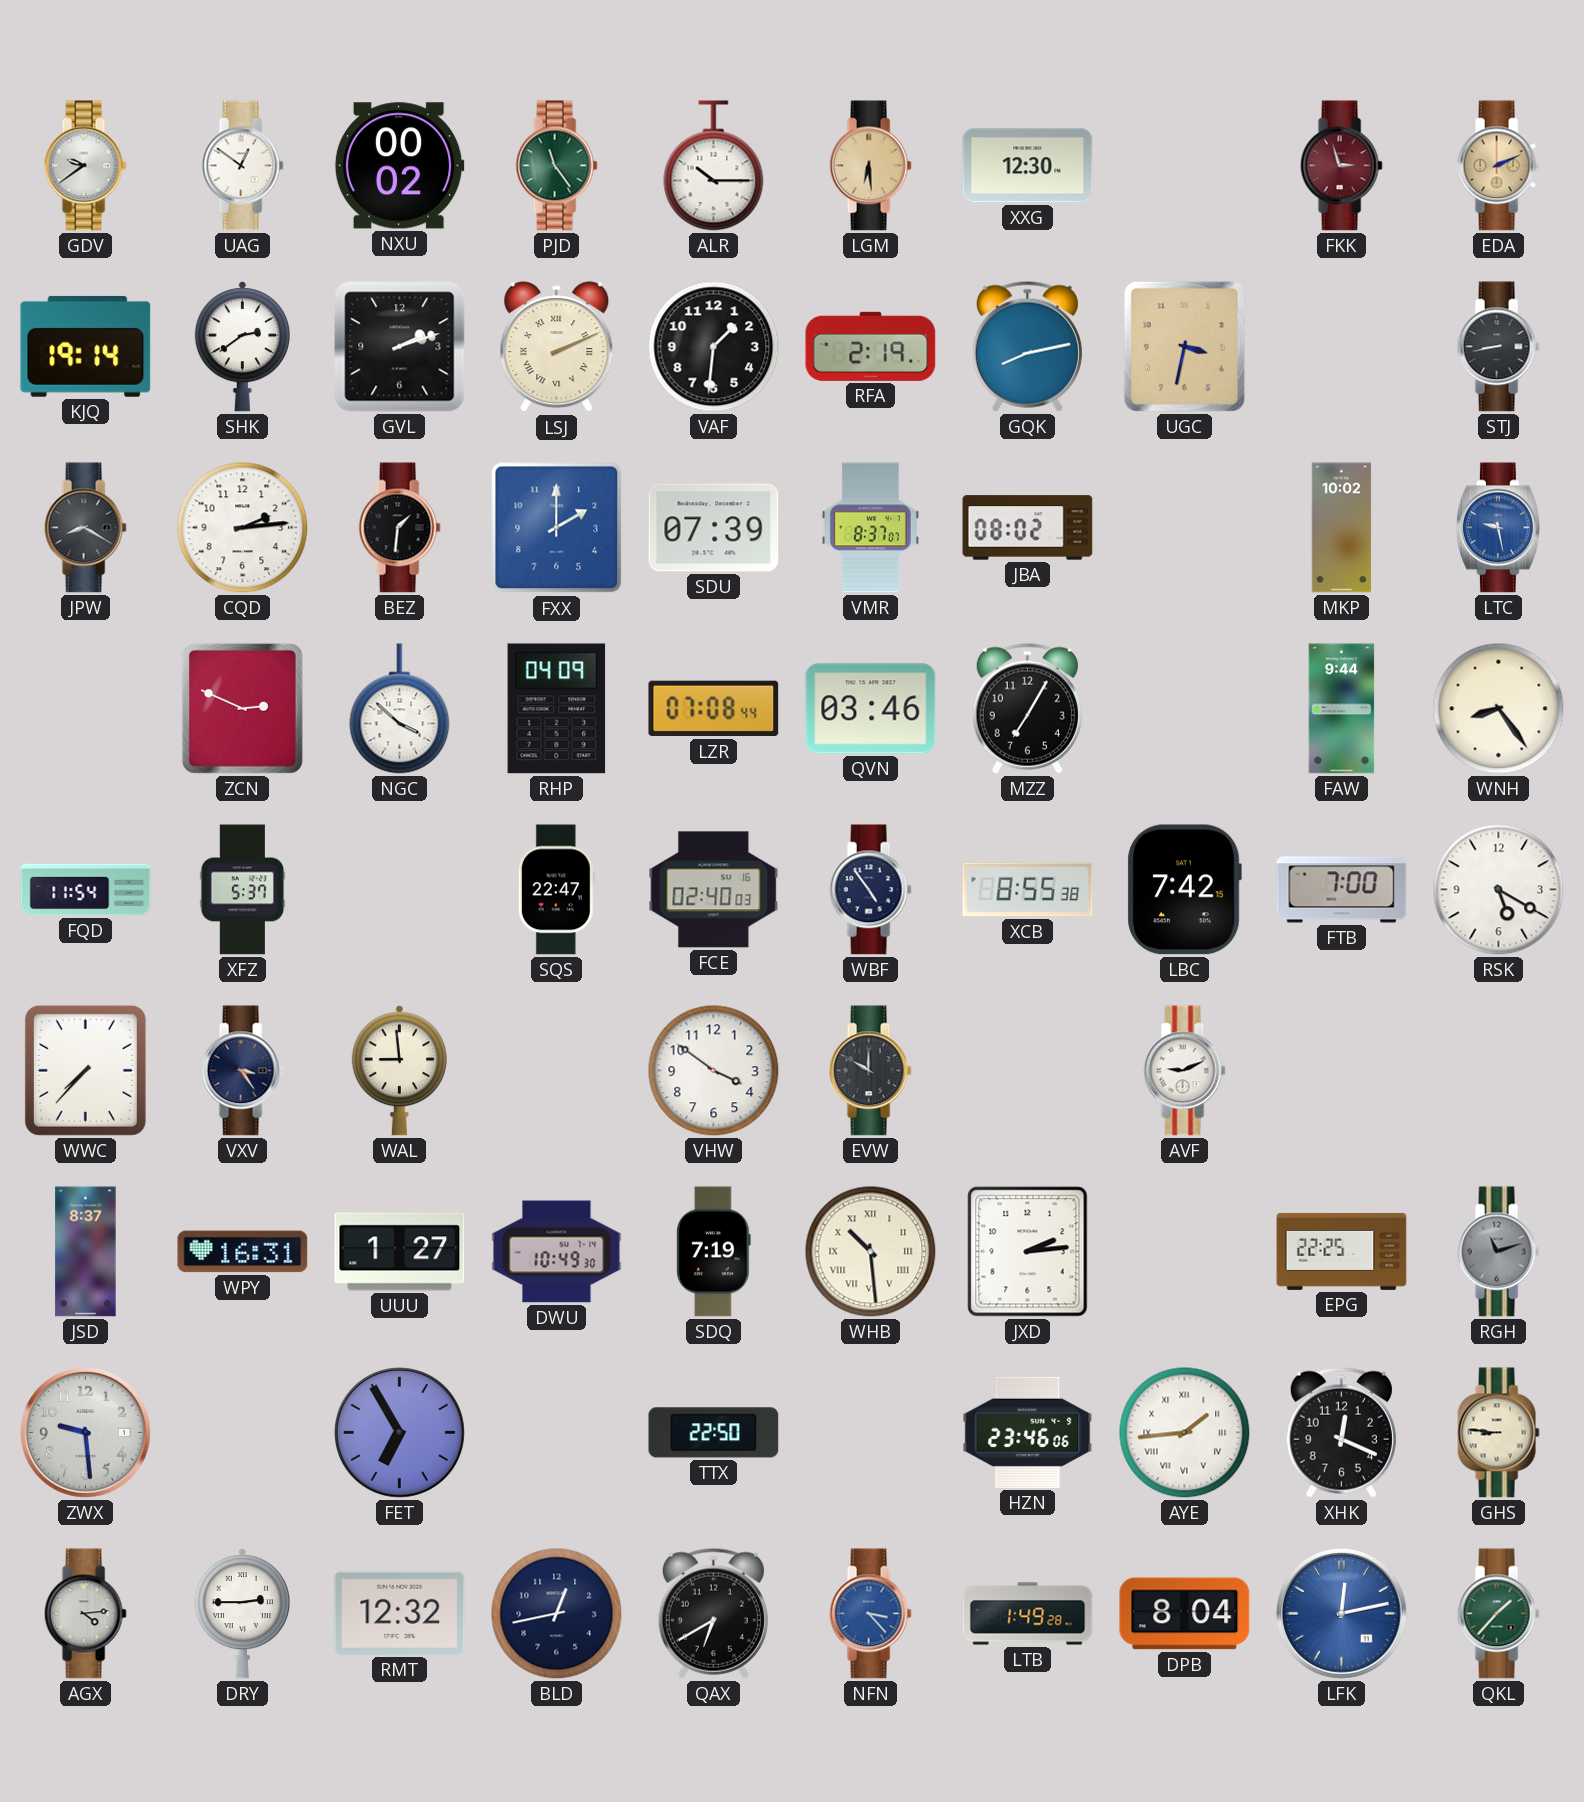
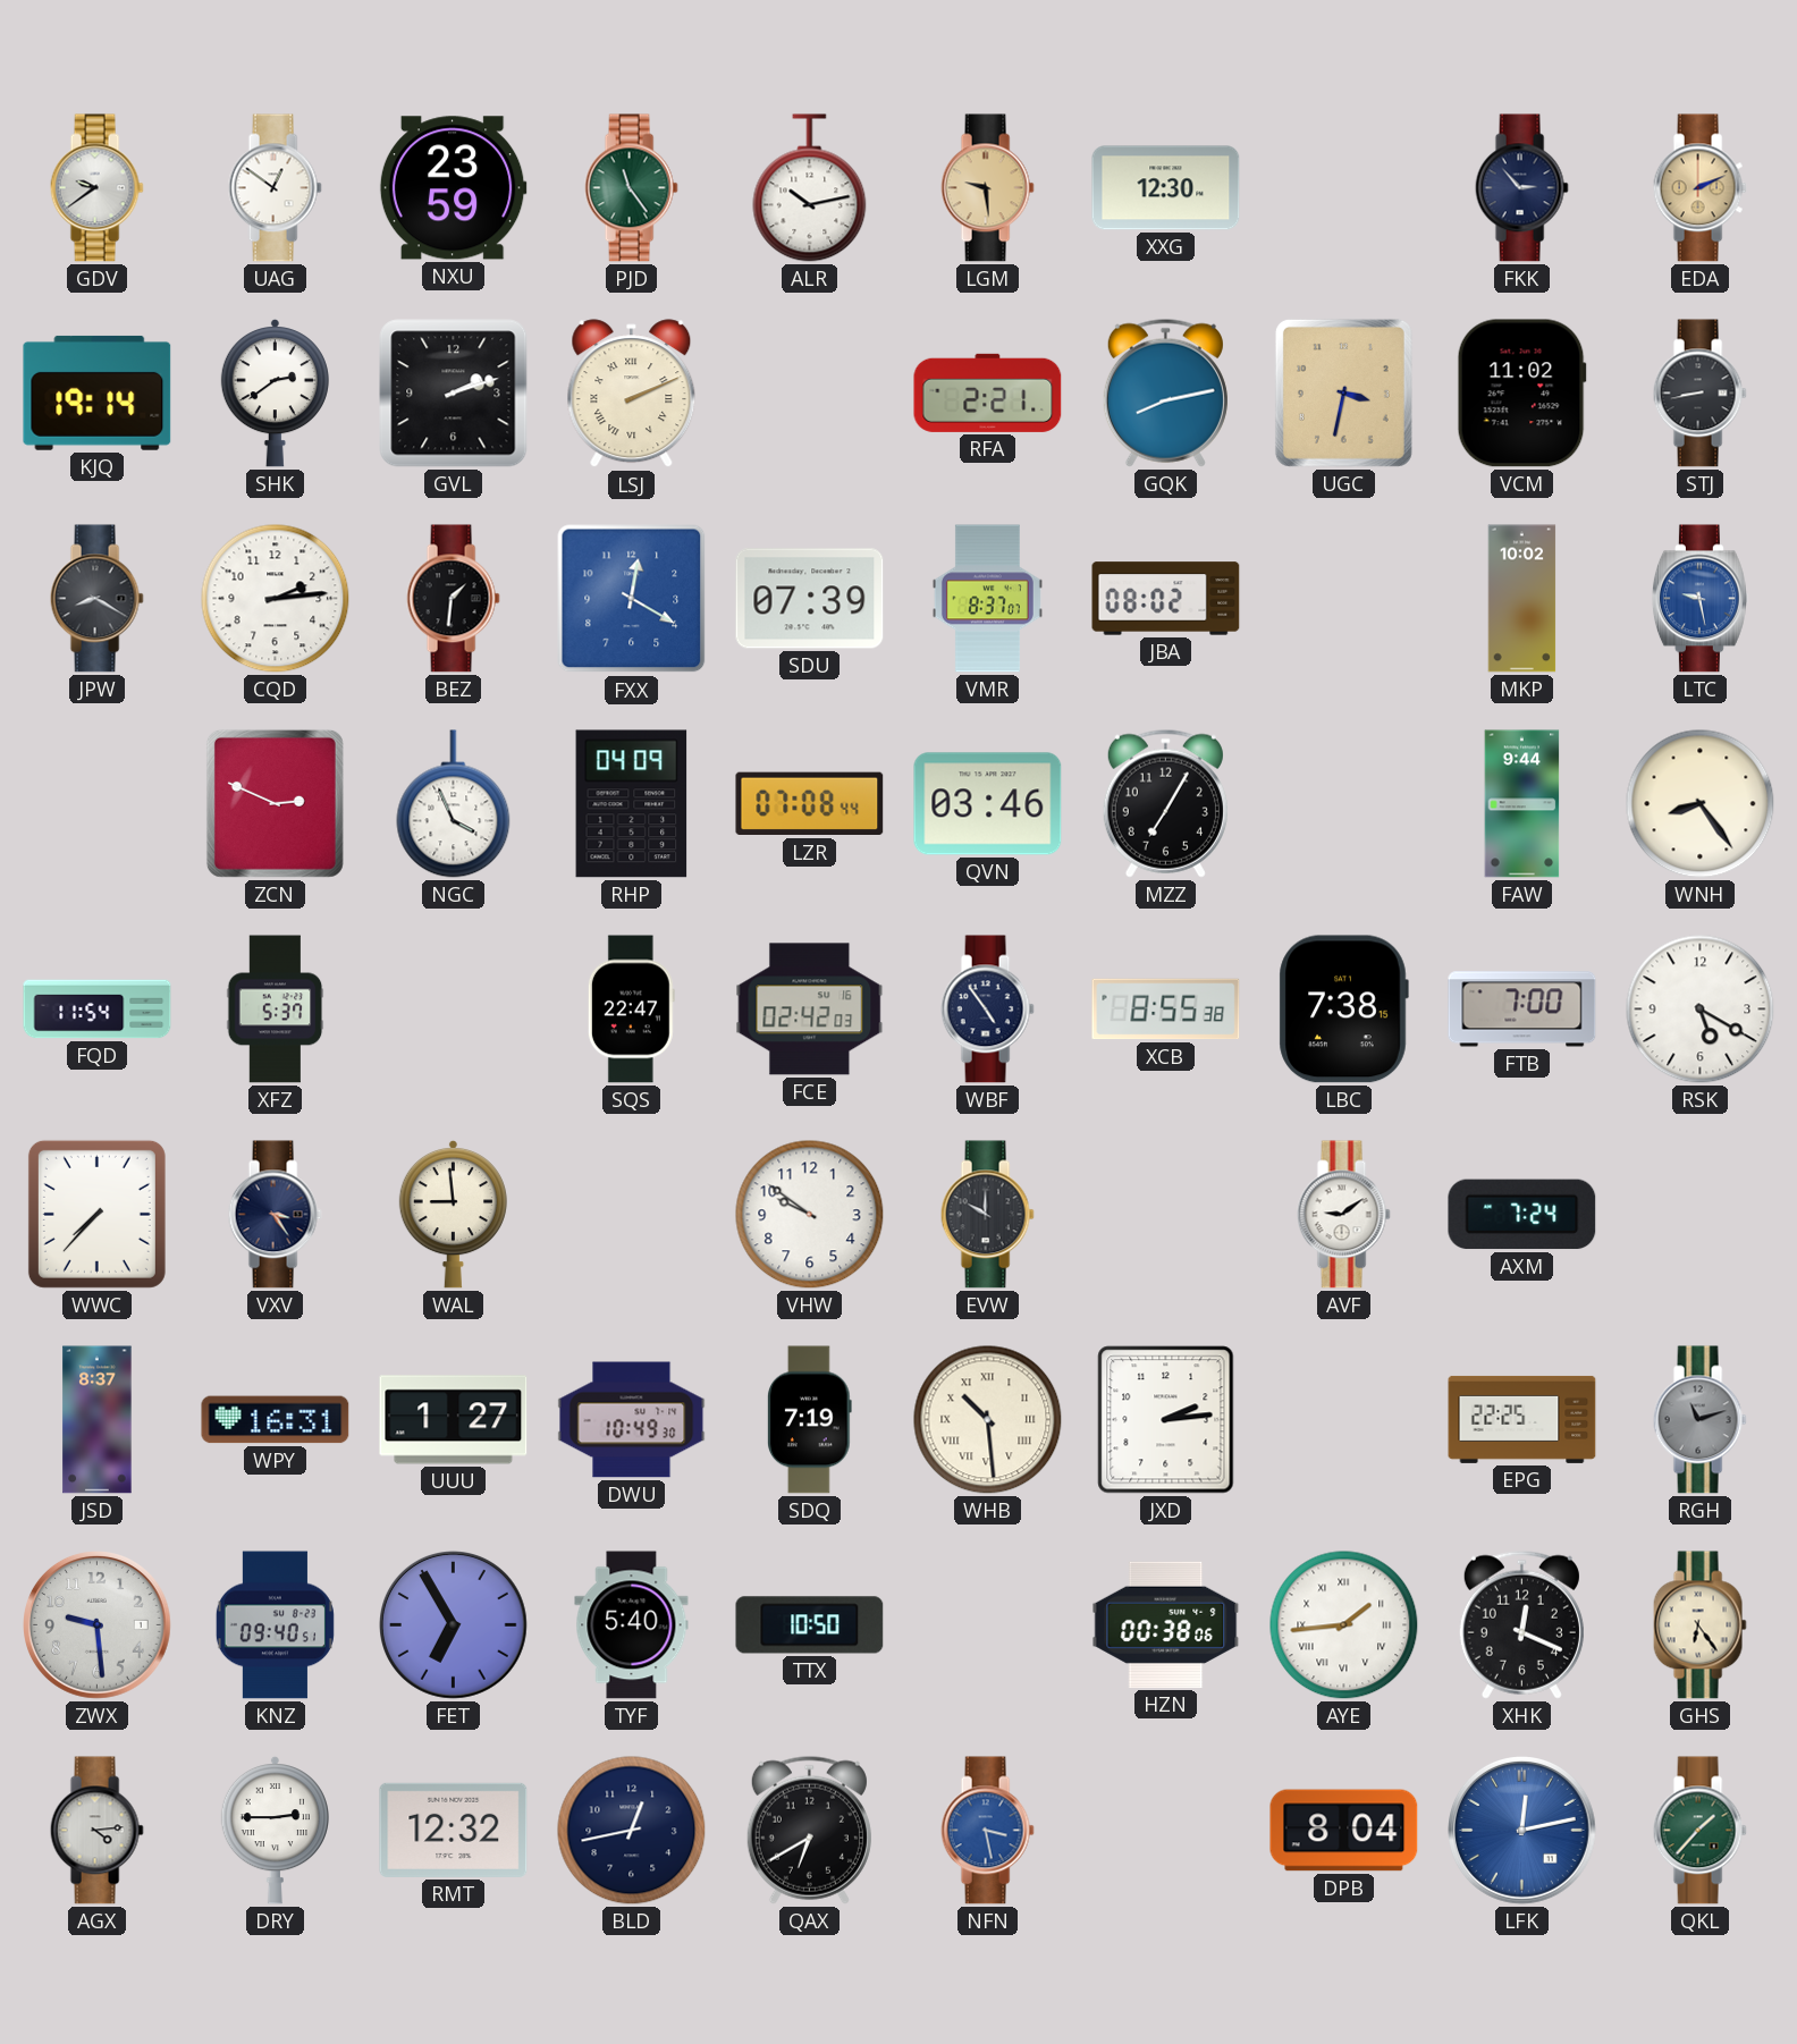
NXU: 00:02 -> 23:59 (453, 188)
ALR: 10:15 -> 10:13 (810, 188)
LGM: 6:29 -> 9:29 (987, 188)
FKK: 2:57 -> 2:53 (1521, 188)
FKK dial: burgundy -> navy (1521, 188)
VAF: 1:31 -> none (714, 347)
RFA: 2:19 -> 2:21 (988, 392)
VCM: none -> 11:02 (1521, 394)
FXX: 2:00 -> 12:20 (632, 599)
NGC: 3:52 -> 3:56 (454, 804)
FCE: 02:40 -> 02:42 (810, 1010)
LBC: 7:42 -> 7:38 (1343, 1010)
VHW: 3:51 -> 9:51 (810, 1215)
AVF: 9:11 -> 9:09 (1343, 1215)
AXM: none -> 7:24 (1522, 1215)
KNZ: none -> 09:40 (275, 1625)
TYF: none -> 5:40 (632, 1625)
TTX: 22:50 -> 10:50 (810, 1625)
HZN: 23:46 -> 00:38 (1166, 1624)
GHS: 8:46 -> 6:24 (1699, 1625)
NFN: 3:23 -> 3:28 (987, 1831)
LTB: 1:49 -> none (1028, 1614)
